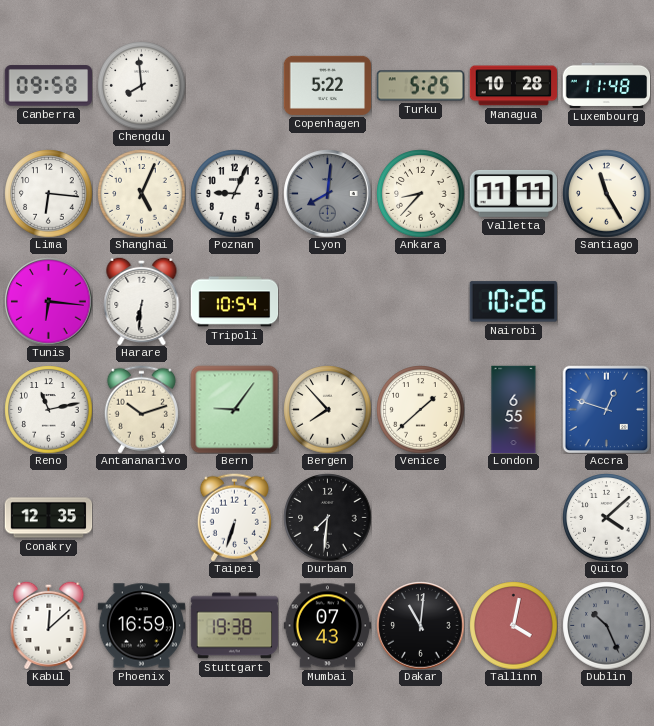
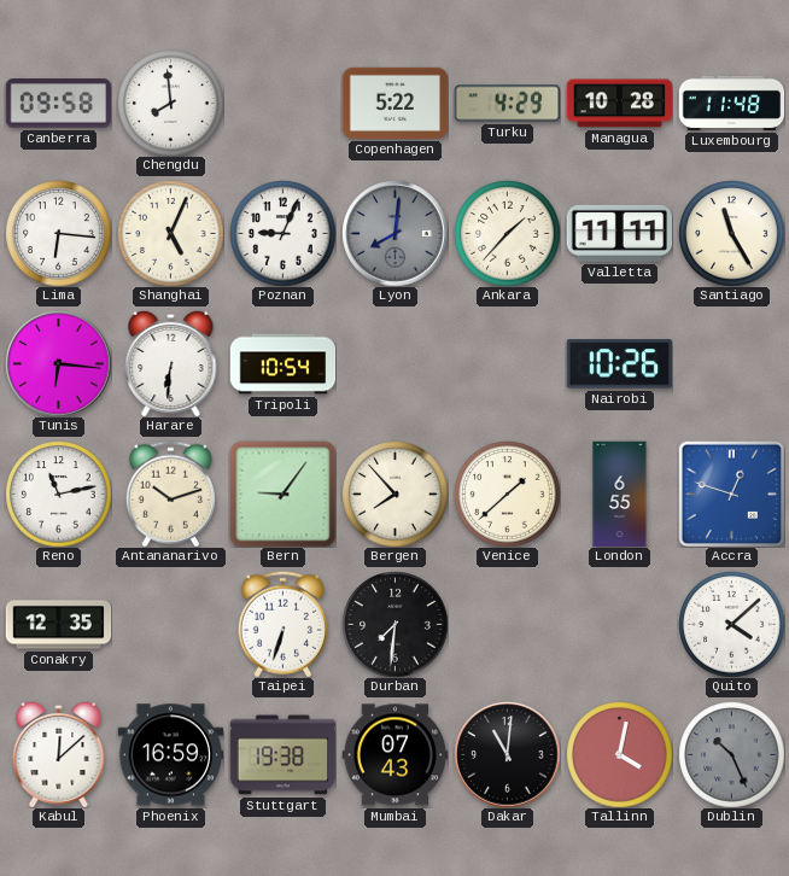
Turku: 5:25 -> 4:29 (507, 104)
Ankara: 8:37 -> 1:37 (507, 233)
